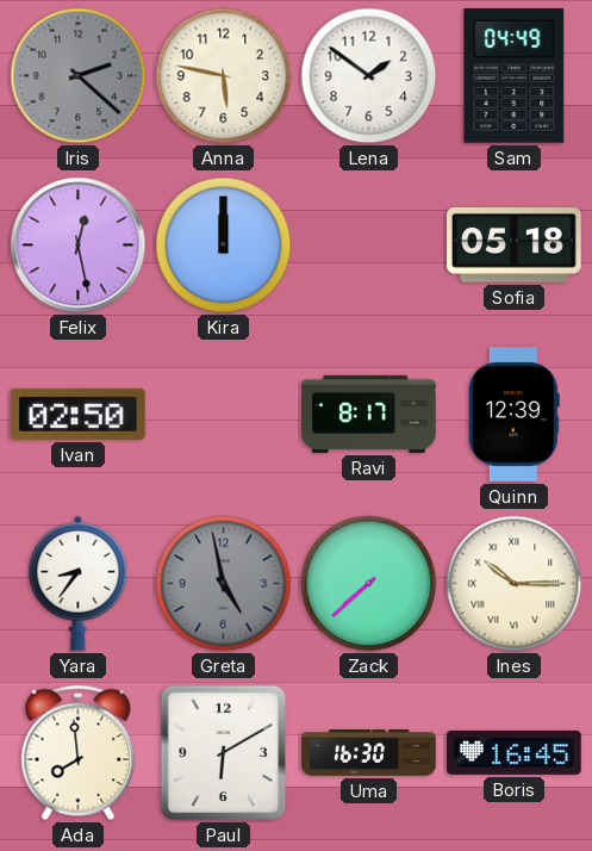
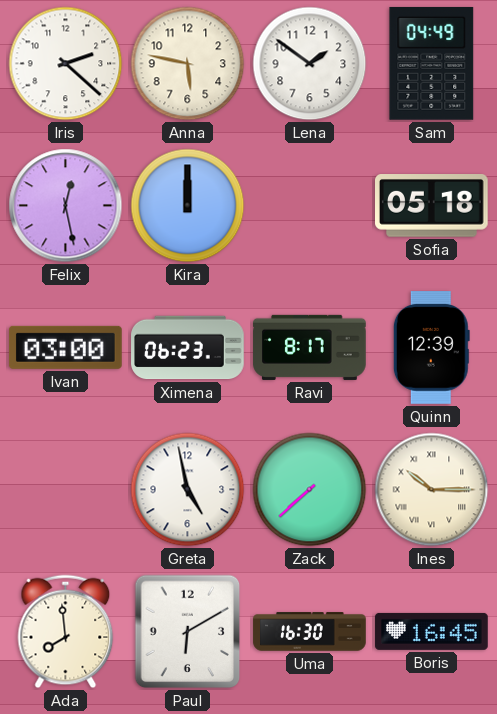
Iris dial: grey -> white (66, 64)
Ivan: 02:50 -> 03:00 (66, 347)
Ximena: none -> 06:23 (188, 348)
Yara: 8:36 -> none (79, 583)
Greta dial: grey -> white (188, 490)
